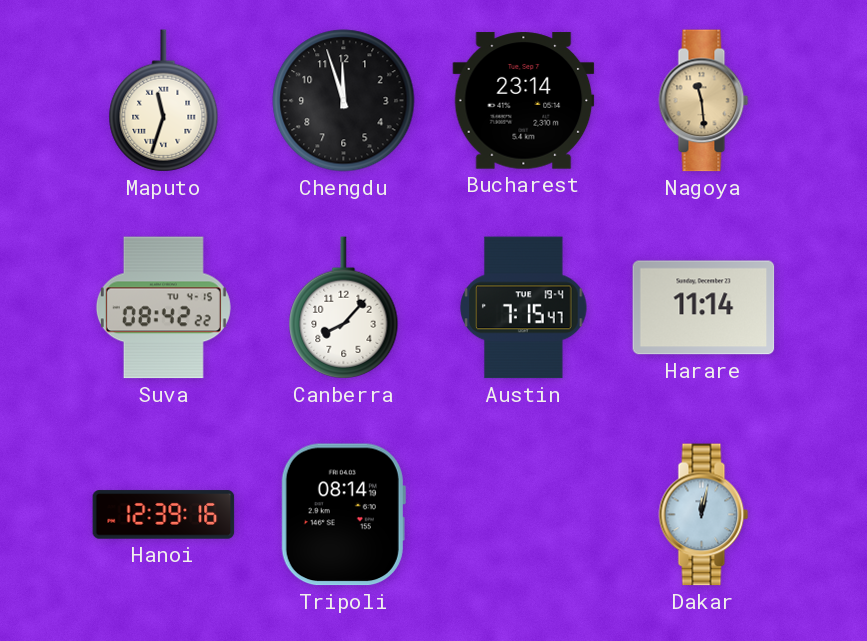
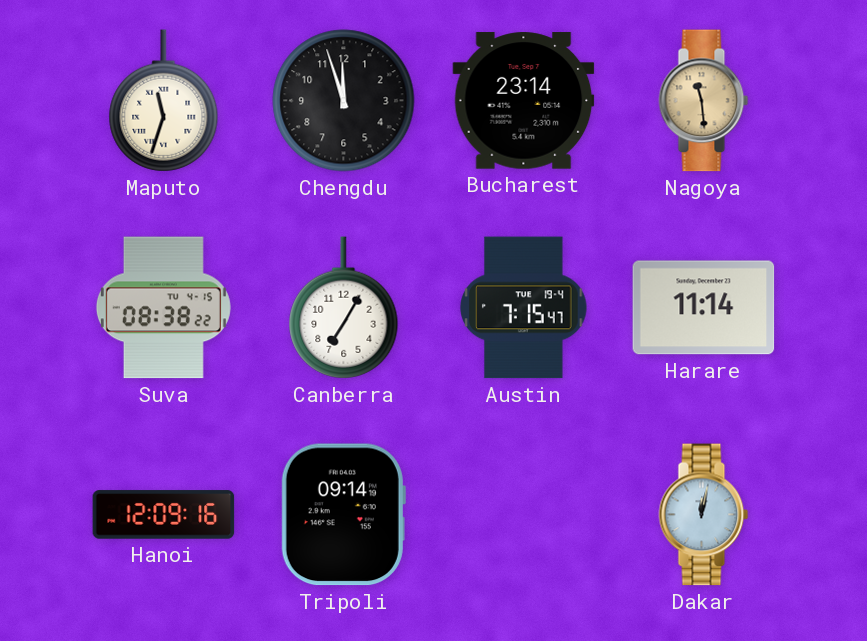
Suva: 08:42 -> 08:38 (163, 308)
Canberra: 8:07 -> 7:05 (344, 308)
Hanoi: 12:39 -> 12:09 (164, 515)
Tripoli: 08:14 -> 09:14 (343, 515)
